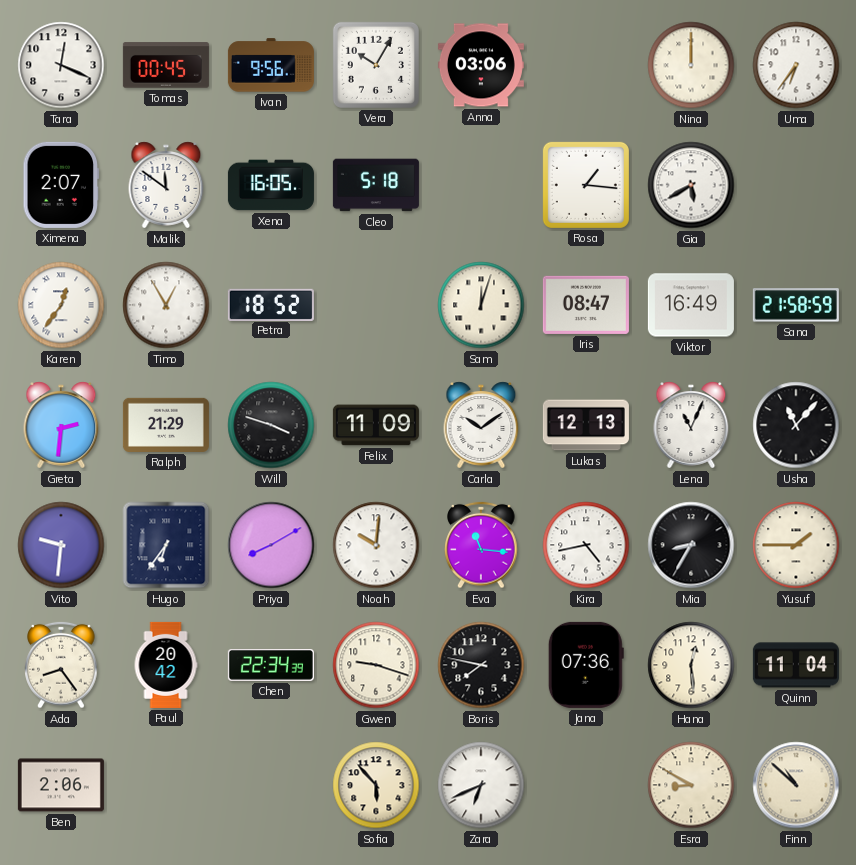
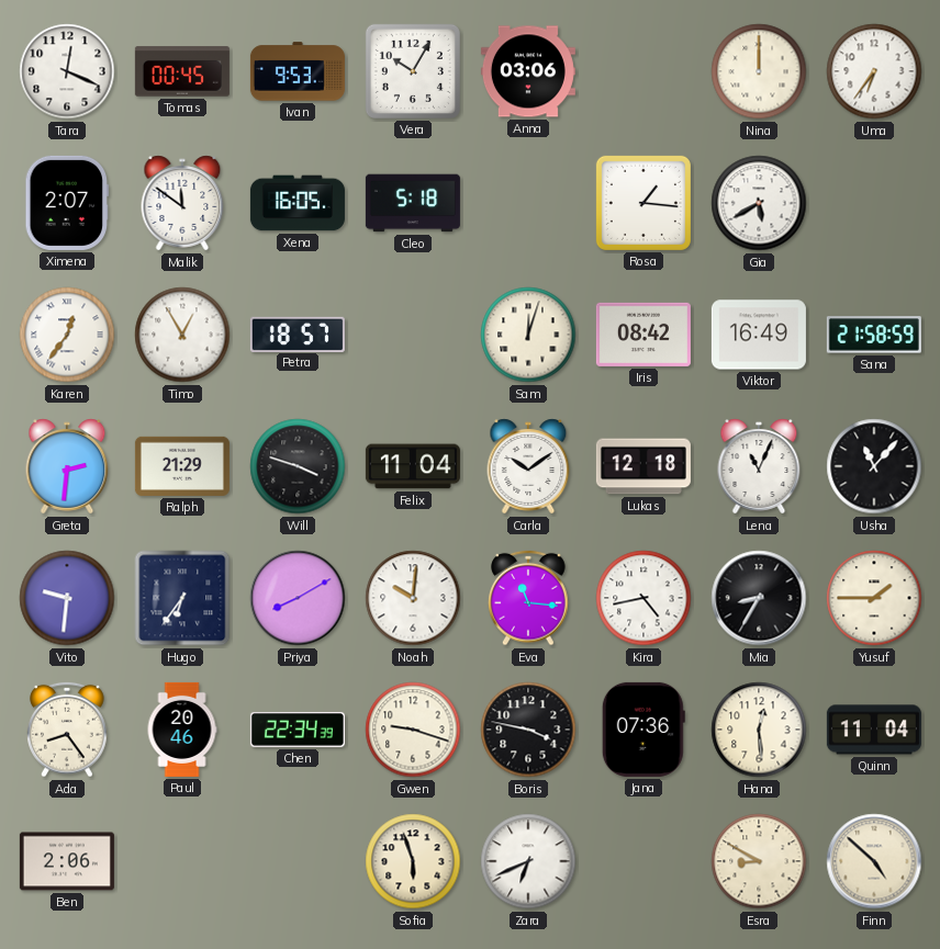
Ivan: 9:56 -> 9:53 (298, 71)
Petra: 18:52 -> 18:57 (298, 334)
Iris: 08:47 -> 08:42 (644, 335)
Felix: 11:09 -> 11:04 (413, 466)
Lukas: 12:13 -> 12:18 (644, 466)
Paul: 20:42 -> 20:46 (182, 730)
Boris: 7:47 -> 3:47 (528, 730)
Sofia: 5:53 -> 5:57 (413, 861)
Finn: 10:52 -> 4:52 (874, 861)
